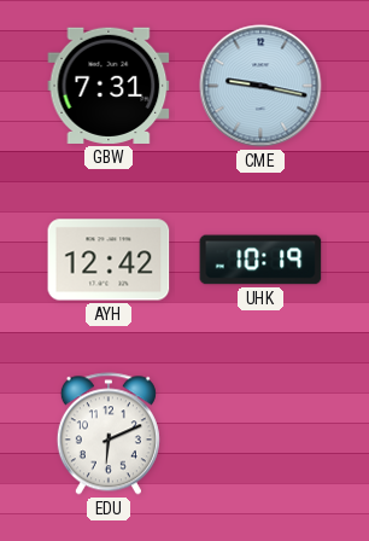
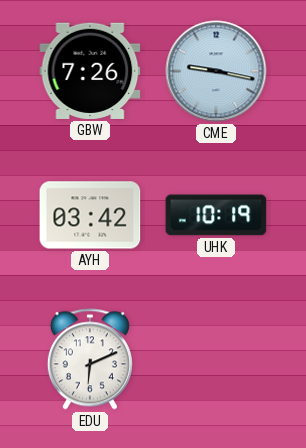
GBW: 7:31 -> 7:26 (90, 71)
AYH: 12:42 -> 03:42 (90, 215)
